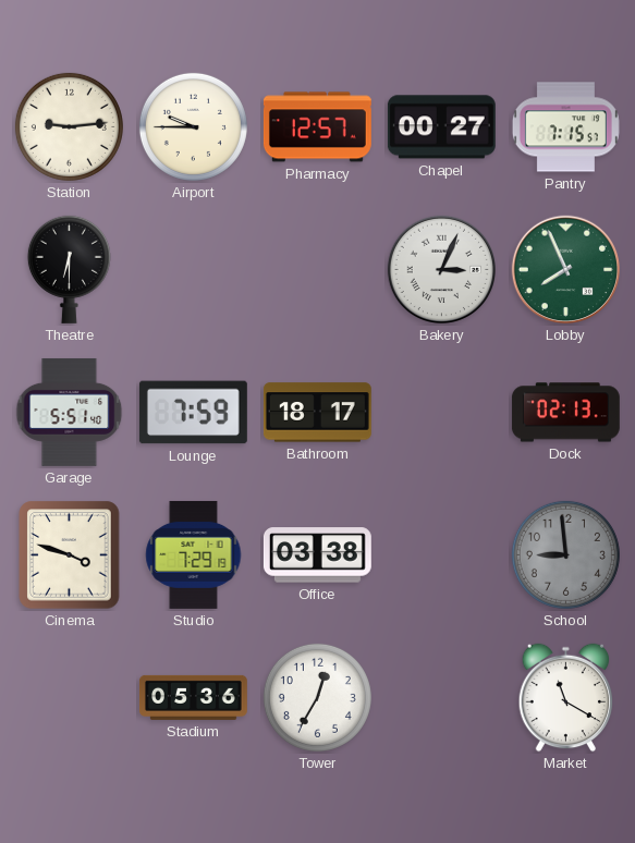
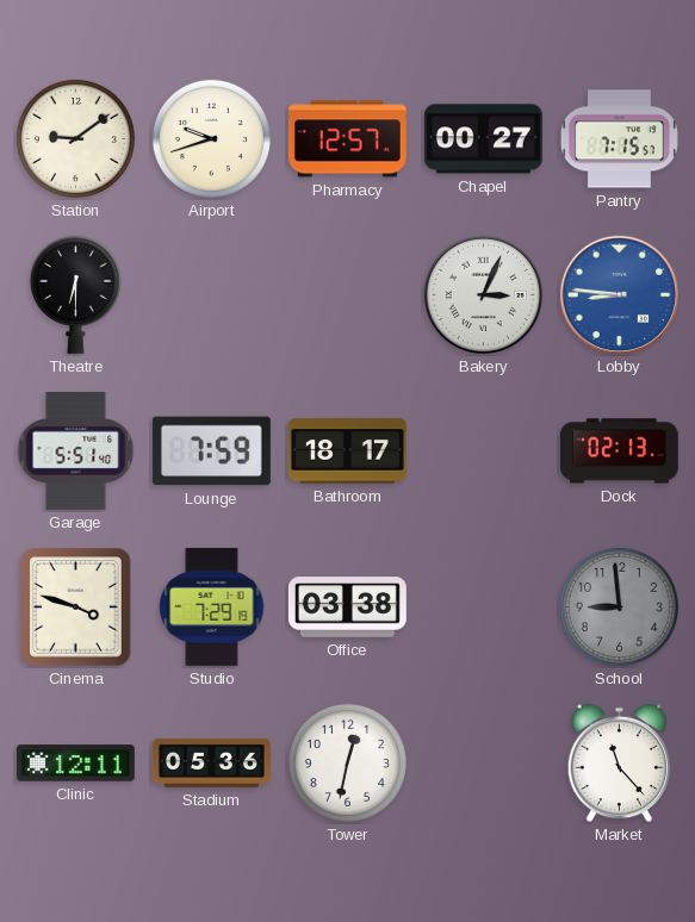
Station: 9:14 -> 9:09 (75, 138)
Airport: 9:45 -> 9:42 (211, 138)
Lobby: 7:56 -> 8:46 (620, 295)
Lobby dial: green -> blue (620, 295)
Clinic: none -> 12:11 (75, 764)
Tower: 12:35 -> 12:32 (347, 762)
Market: 11:20 -> 11:23 (620, 764)
